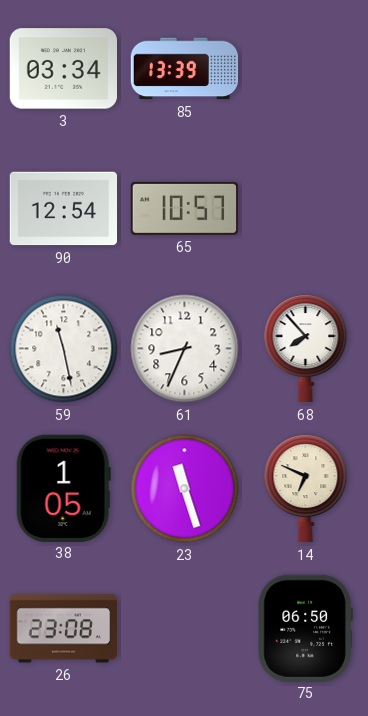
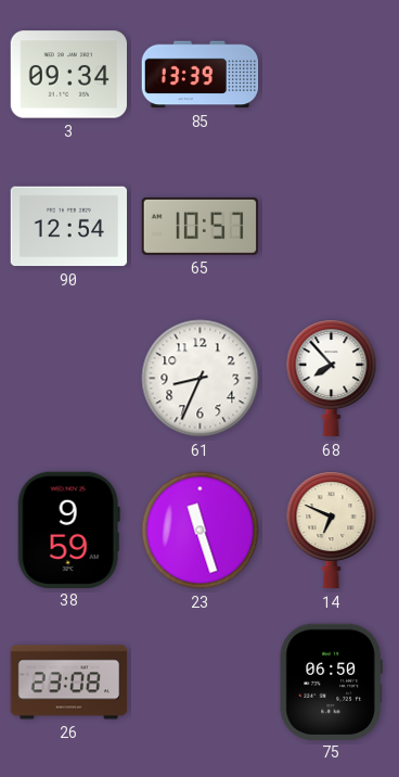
3: 03:34 -> 09:34 (69, 75)
59: 11:28 -> none (64, 349)
38: 1:05 -> 9:59 (68, 530)
